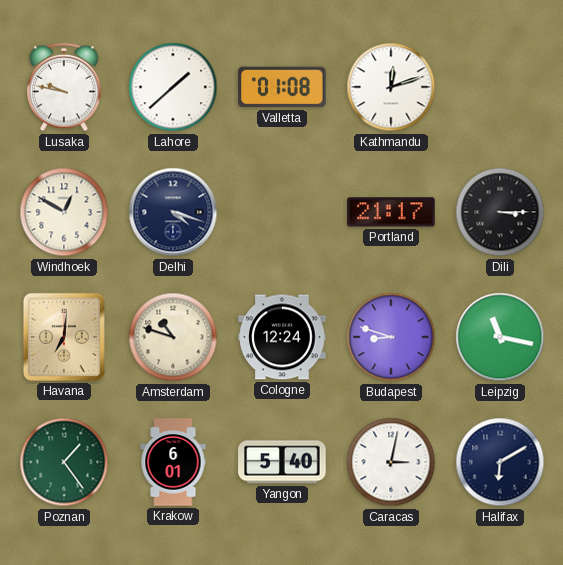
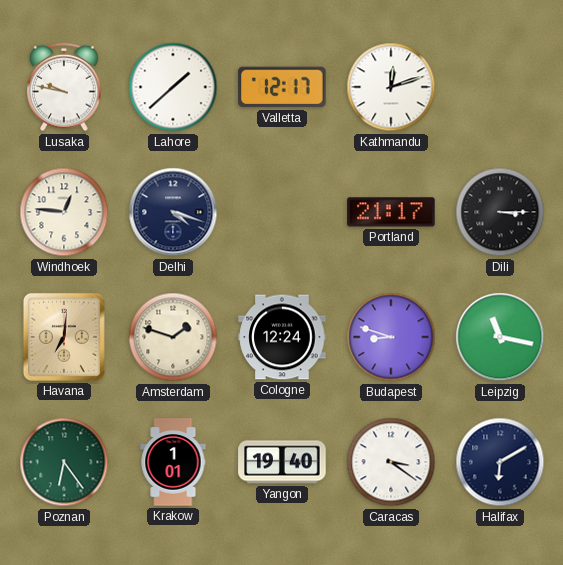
Valletta: 01:08 -> 12:17 (282, 87)
Windhoek: 12:50 -> 12:46 (64, 212)
Amsterdam: 10:48 -> 1:48 (173, 337)
Poznan: 1:24 -> 6:24 (64, 462)
Krakow: 6:01 -> 1:01 (173, 462)
Yangon: 5:40 -> 19:40 (282, 462)
Caracas: 3:02 -> 3:21 (391, 462)
